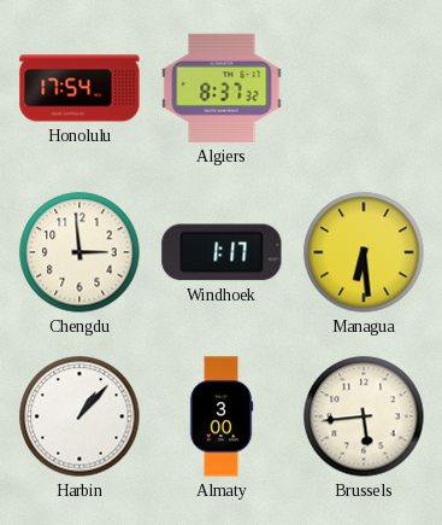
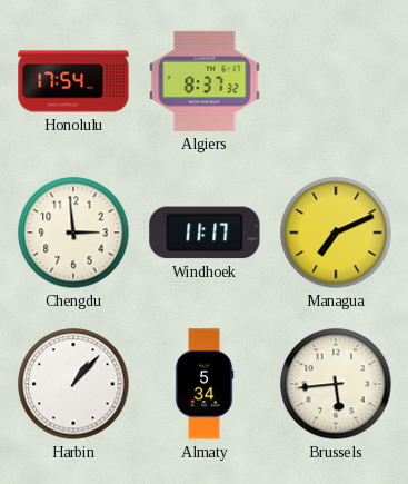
Windhoek: 1:17 -> 11:17 (205, 233)
Managua: 6:29 -> 7:11 (336, 233)
Almaty: 3:00 -> 5:34 (205, 384)
